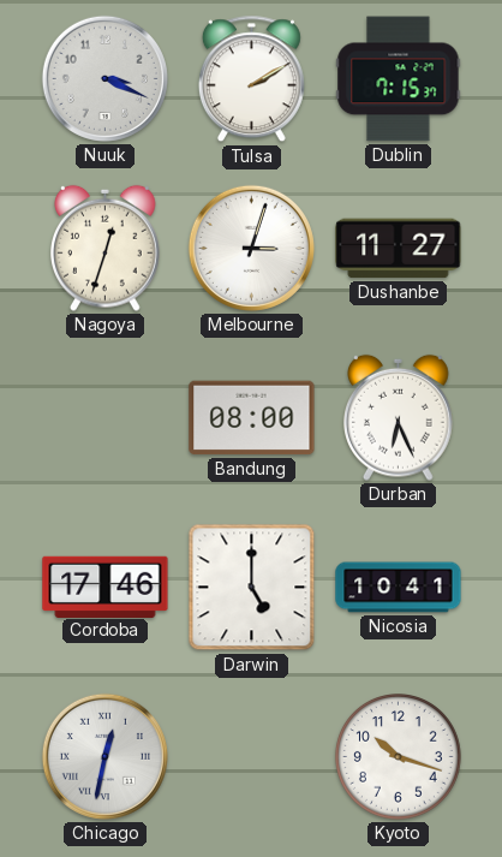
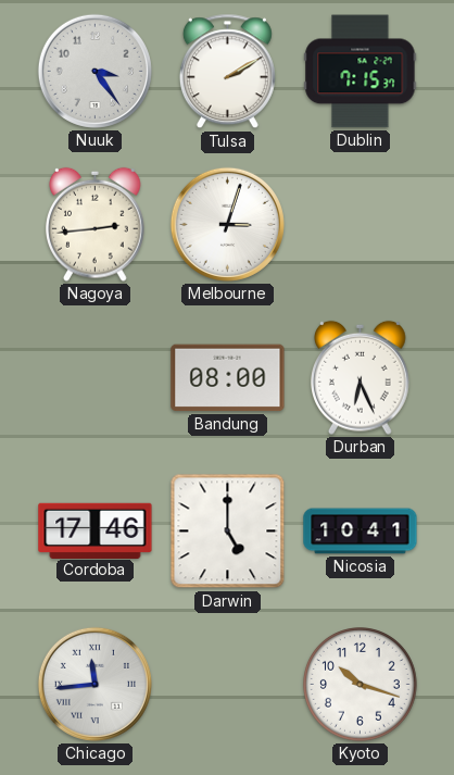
Nuuk: 3:19 -> 3:24 (94, 71)
Nagoya: 12:33 -> 2:44 (96, 224)
Dushanbe: 11:27 -> none (399, 249)
Chicago: 12:32 -> 11:44 (94, 684)
